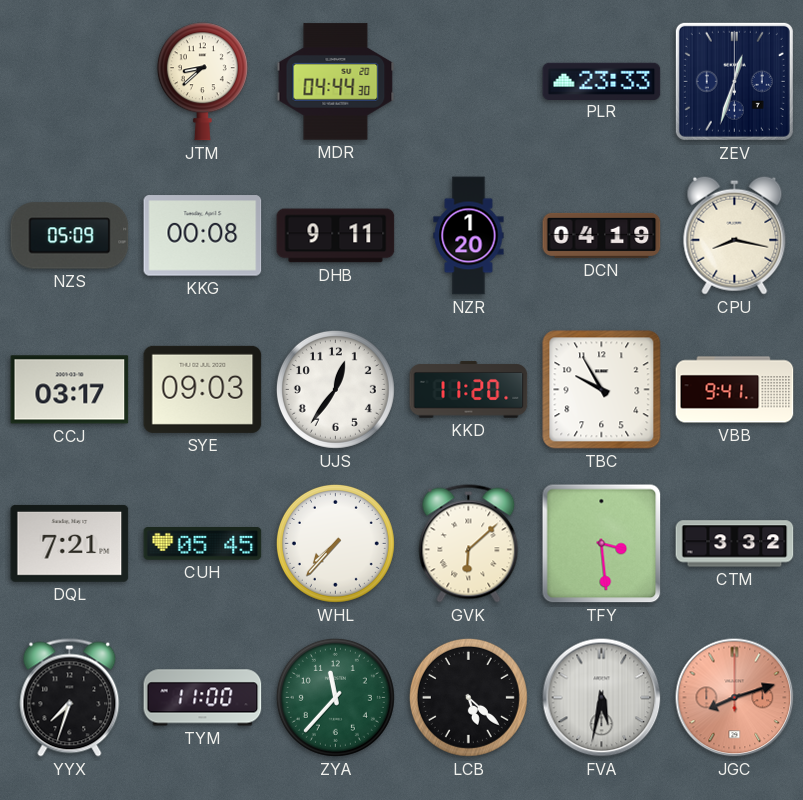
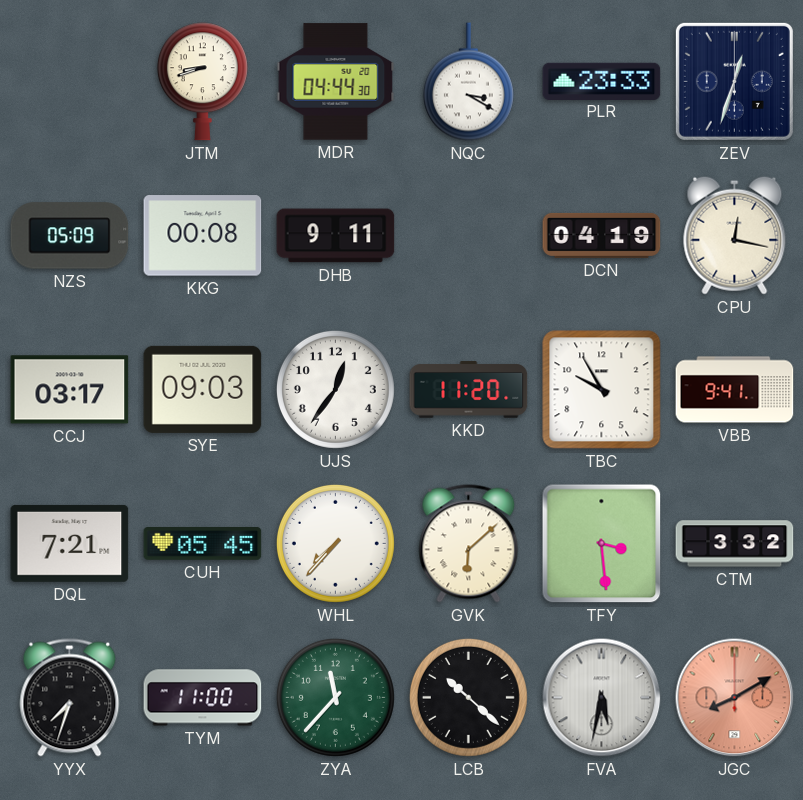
JTM: 8:38 -> 8:42 (202, 82)
NQC: none -> 3:20 (468, 82)
NZR: 1:20 -> none (469, 236)
CPU: 8:17 -> 12:17 (735, 235)
LCB: 5:22 -> 10:22 (468, 697)
JGC: 8:12 -> 8:10 (735, 698)
